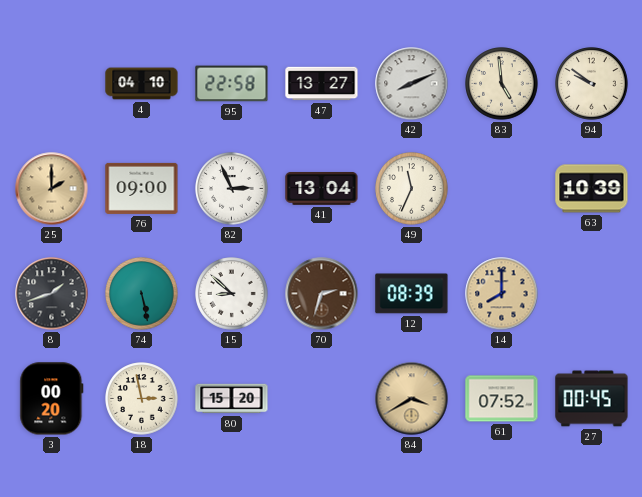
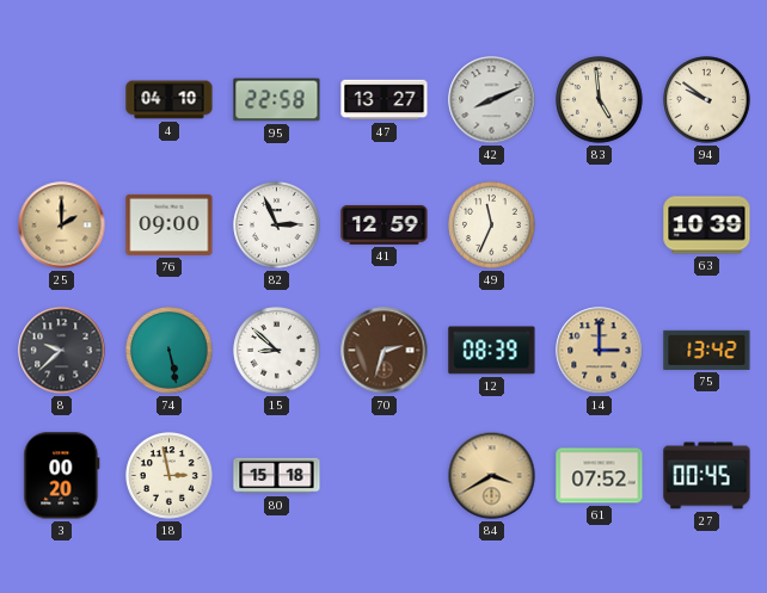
41: 13:04 -> 12:59 (385, 224)
8: 1:42 -> 9:38 (62, 351)
14: 8:00 -> 3:00 (600, 351)
75: none -> 13:42 (707, 350)
80: 15:20 -> 15:18 (277, 476)
